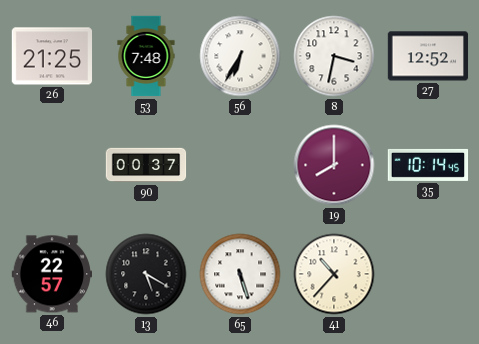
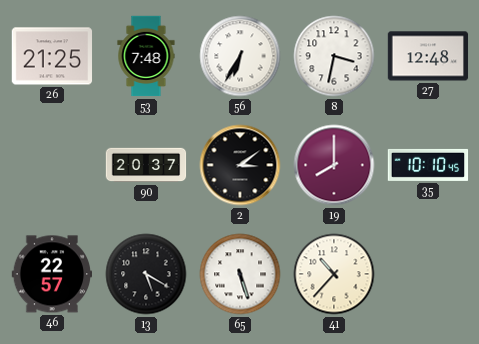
27: 12:52 -> 12:48 (428, 56)
90: 00:37 -> 20:37 (146, 165)
2: none -> 3:09 (240, 165)
35: 10:14 -> 10:10 (428, 165)
